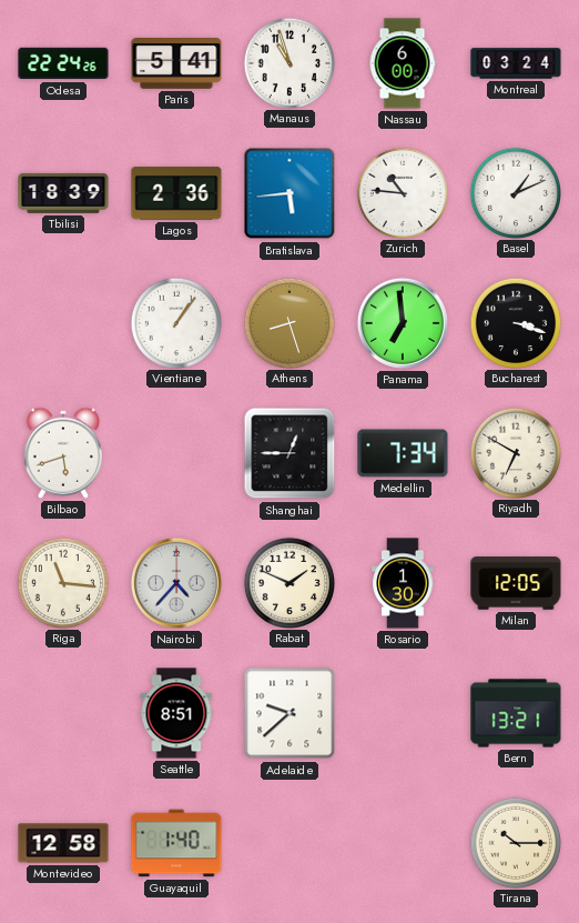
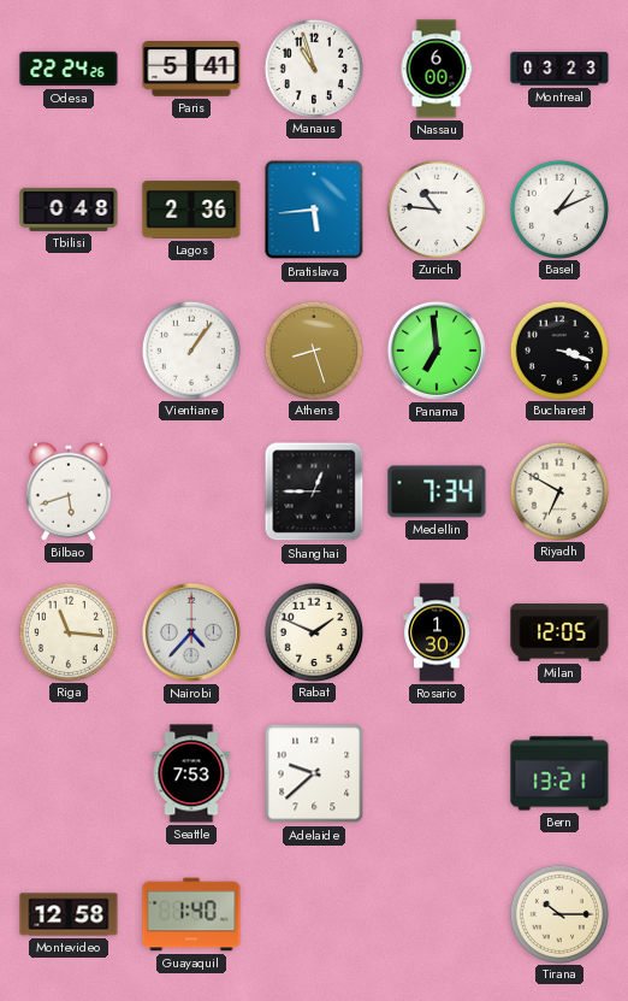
Montreal: 03:24 -> 03:23 (559, 69)
Tbilisi: 18:39 -> 0:48 (69, 210)
Seattle: 8:51 -> 7:53 (191, 773)
